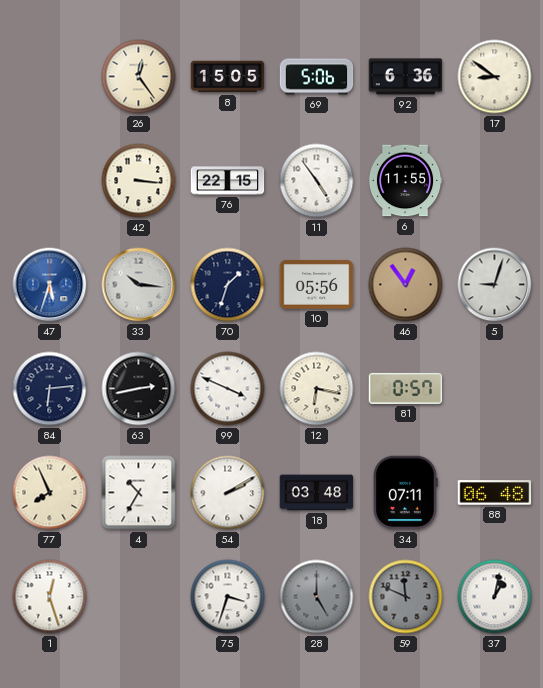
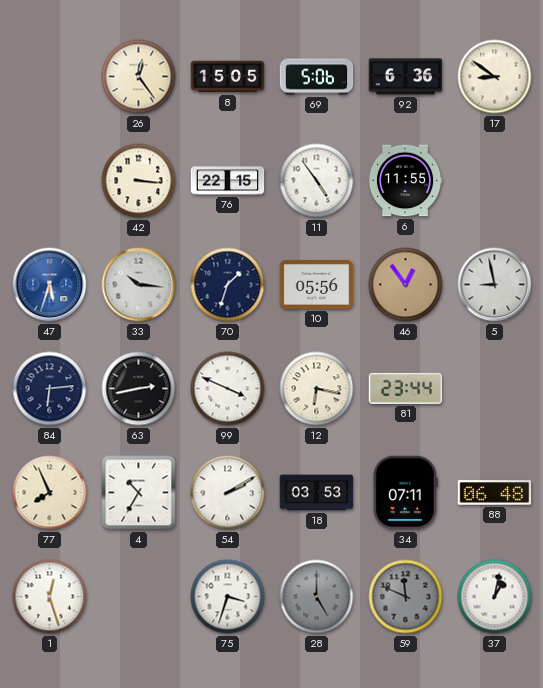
5: 9:03 -> 8:58 (495, 285)
81: 0:57 -> 23:44 (406, 388)
18: 03:48 -> 03:53 (317, 493)
